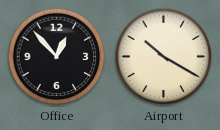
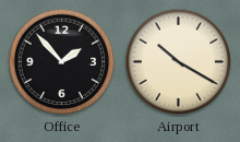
Office: 12:53 -> 1:53 (62, 62)
